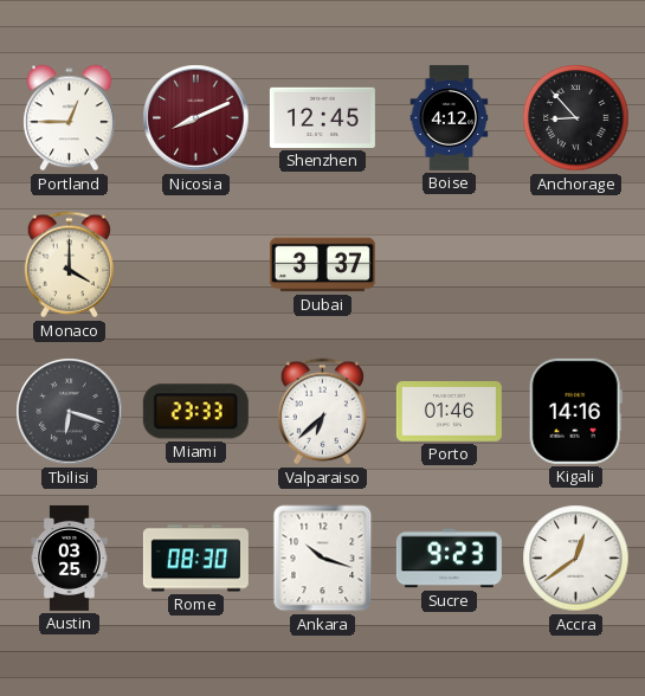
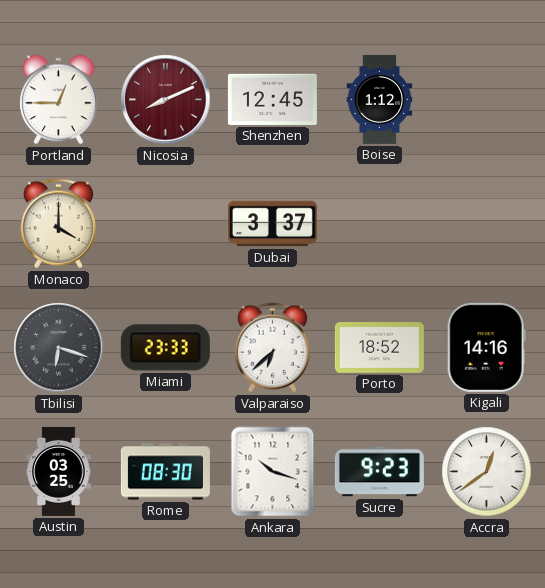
Boise: 4:12 -> 1:12 (380, 99)
Anchorage: 8:53 -> none (576, 118)
Porto: 01:46 -> 18:52 (379, 348)
